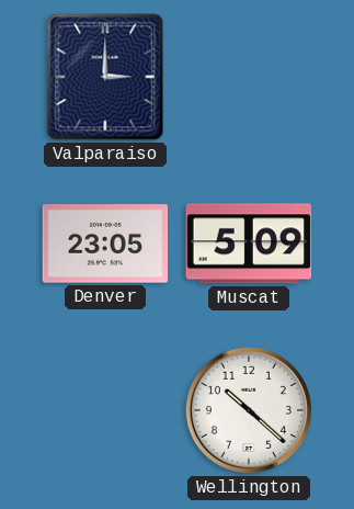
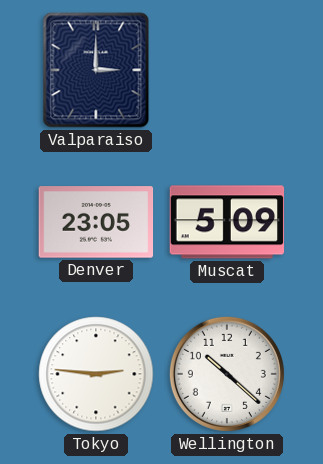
Tokyo: none -> 2:46 (96, 374)
